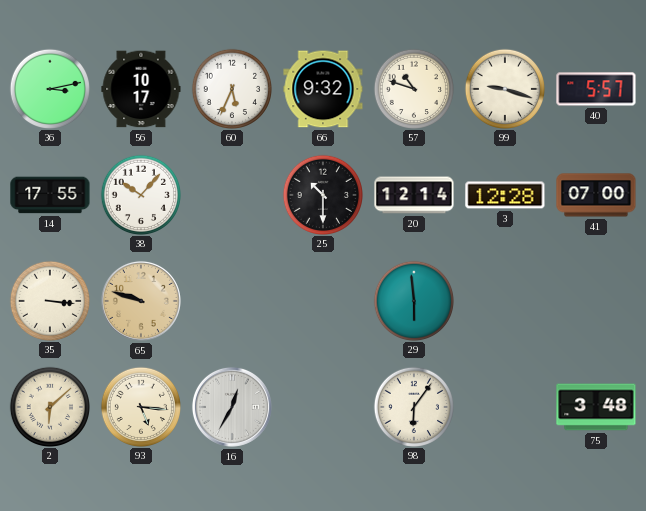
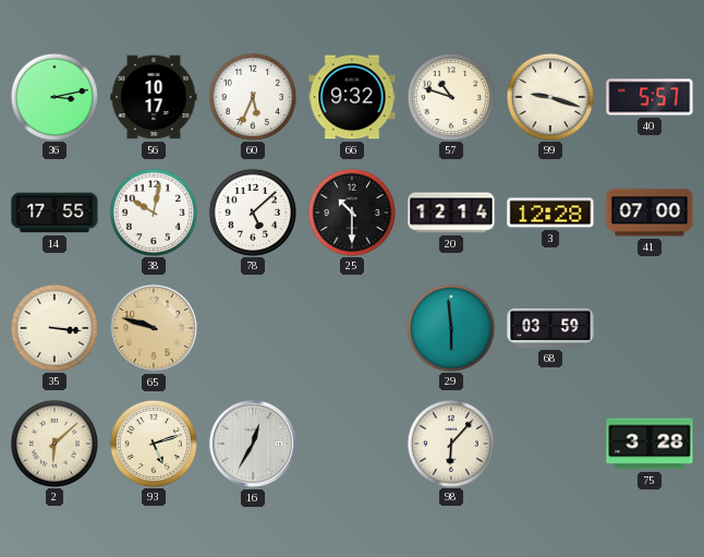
38: 10:07 -> 10:02 (153, 211)
78: none -> 5:08 (252, 211)
68: none -> 03:59 (550, 328)
93: 5:16 -> 5:12 (153, 443)
98: 6:06 -> 6:07 (450, 443)
75: 3:48 -> 3:28 (650, 444)
